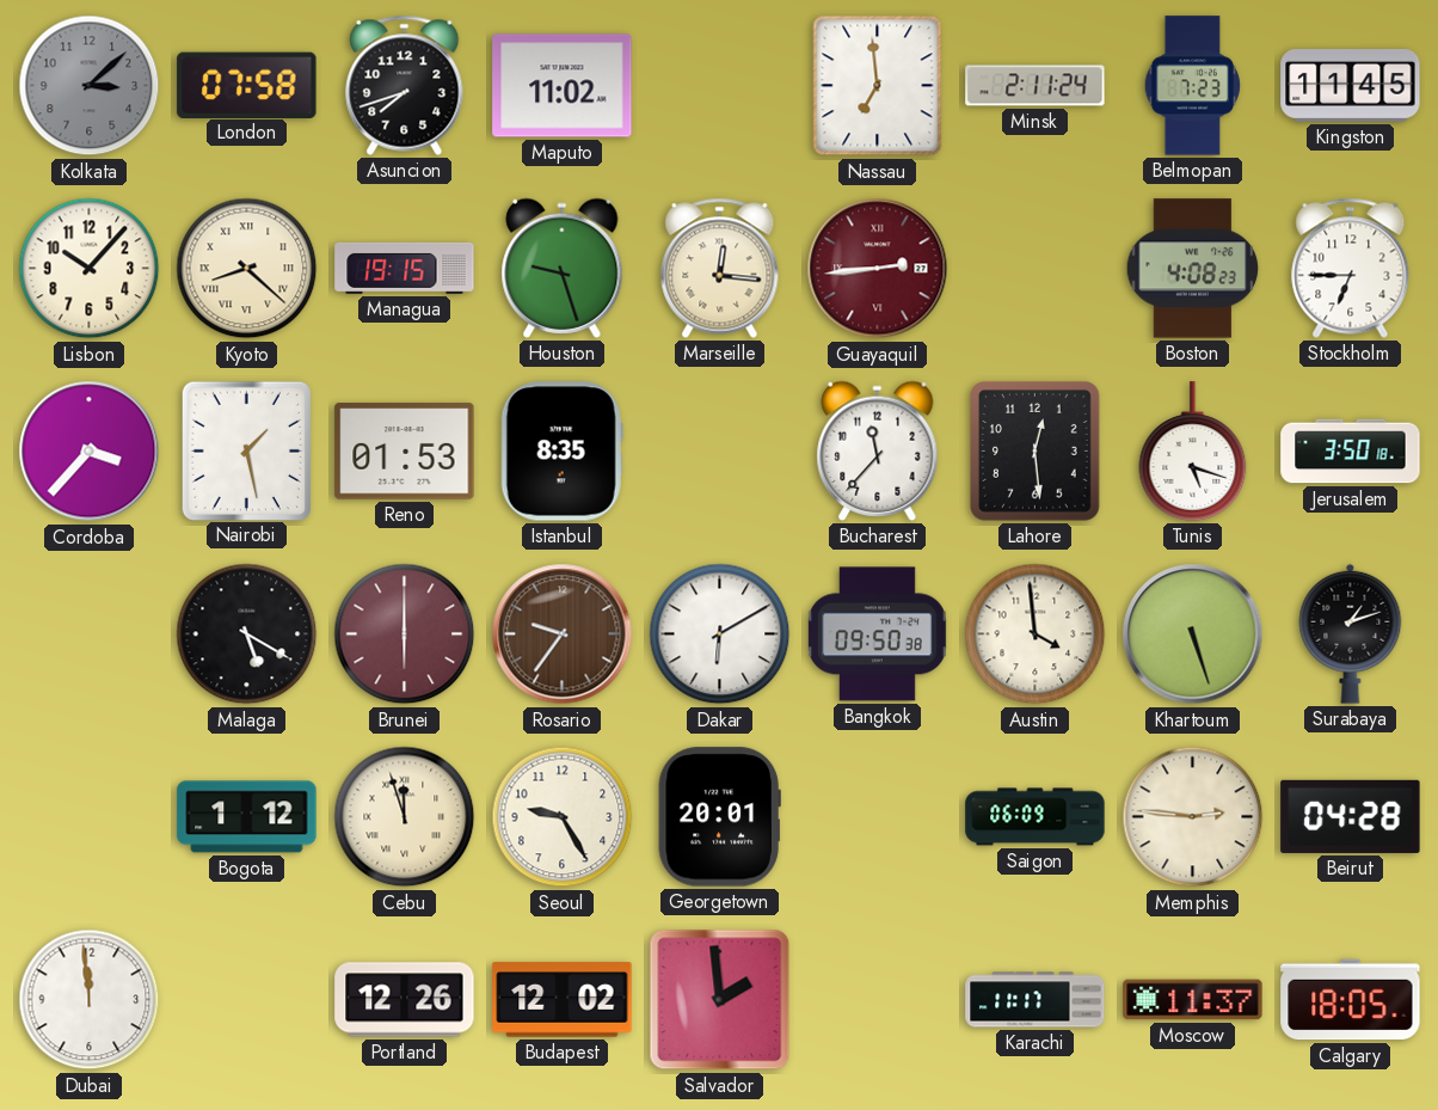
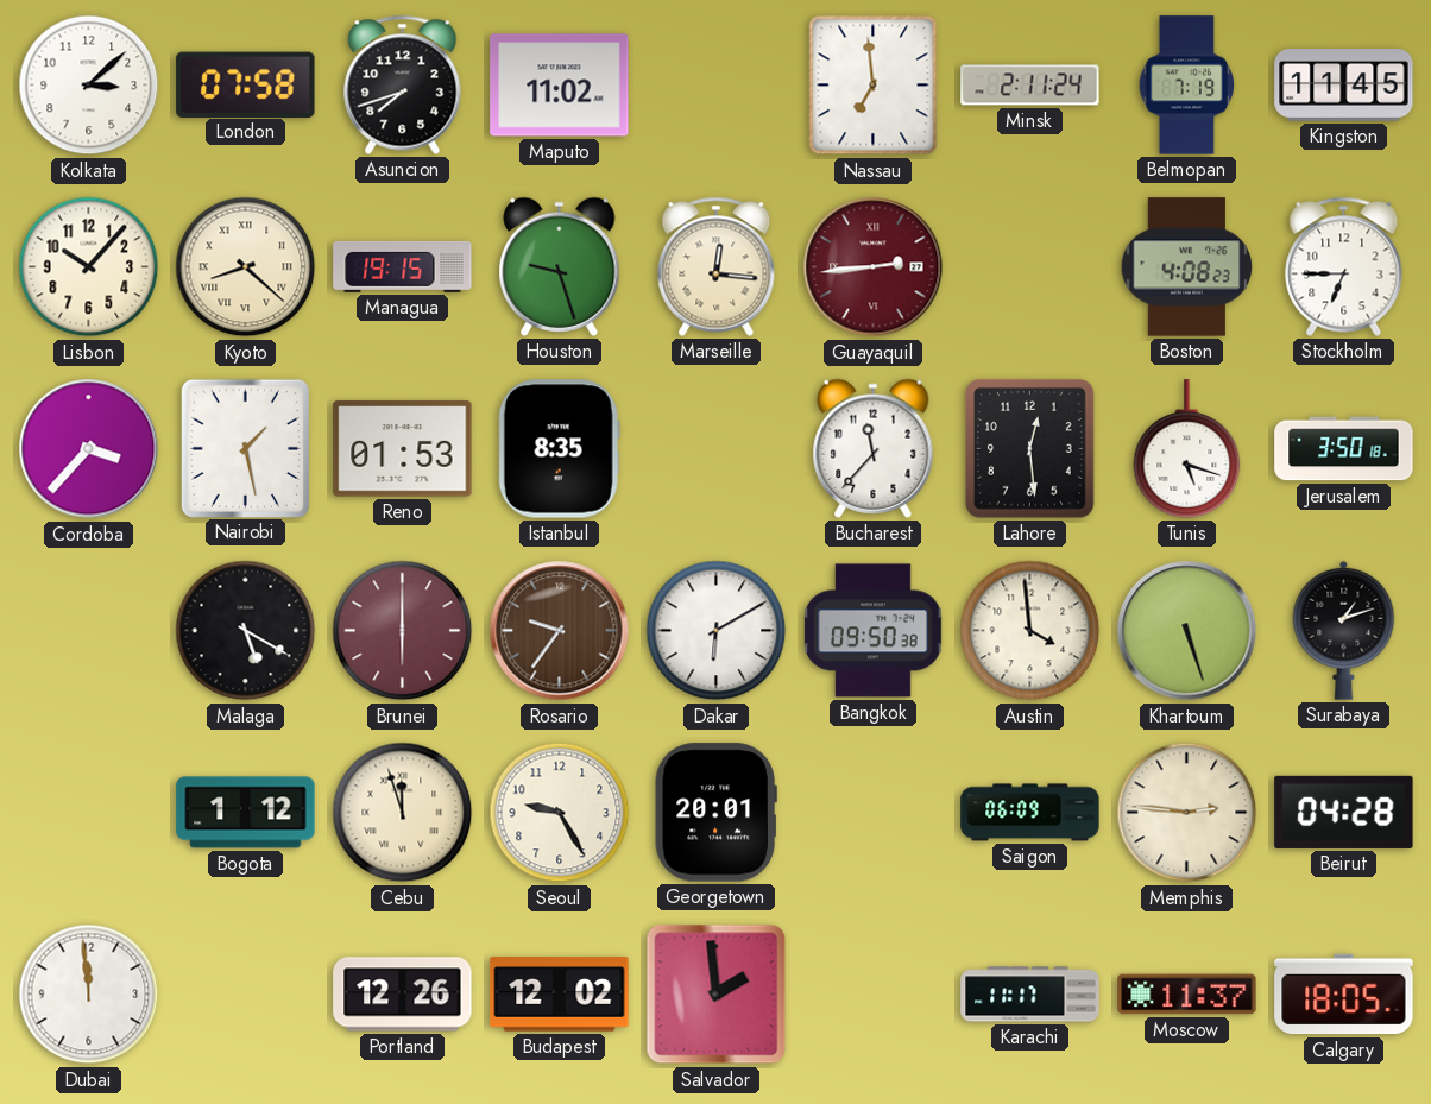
Kolkata dial: grey -> white (89, 86)
Belmopan: 7:23 -> 7:19 (1186, 86)
